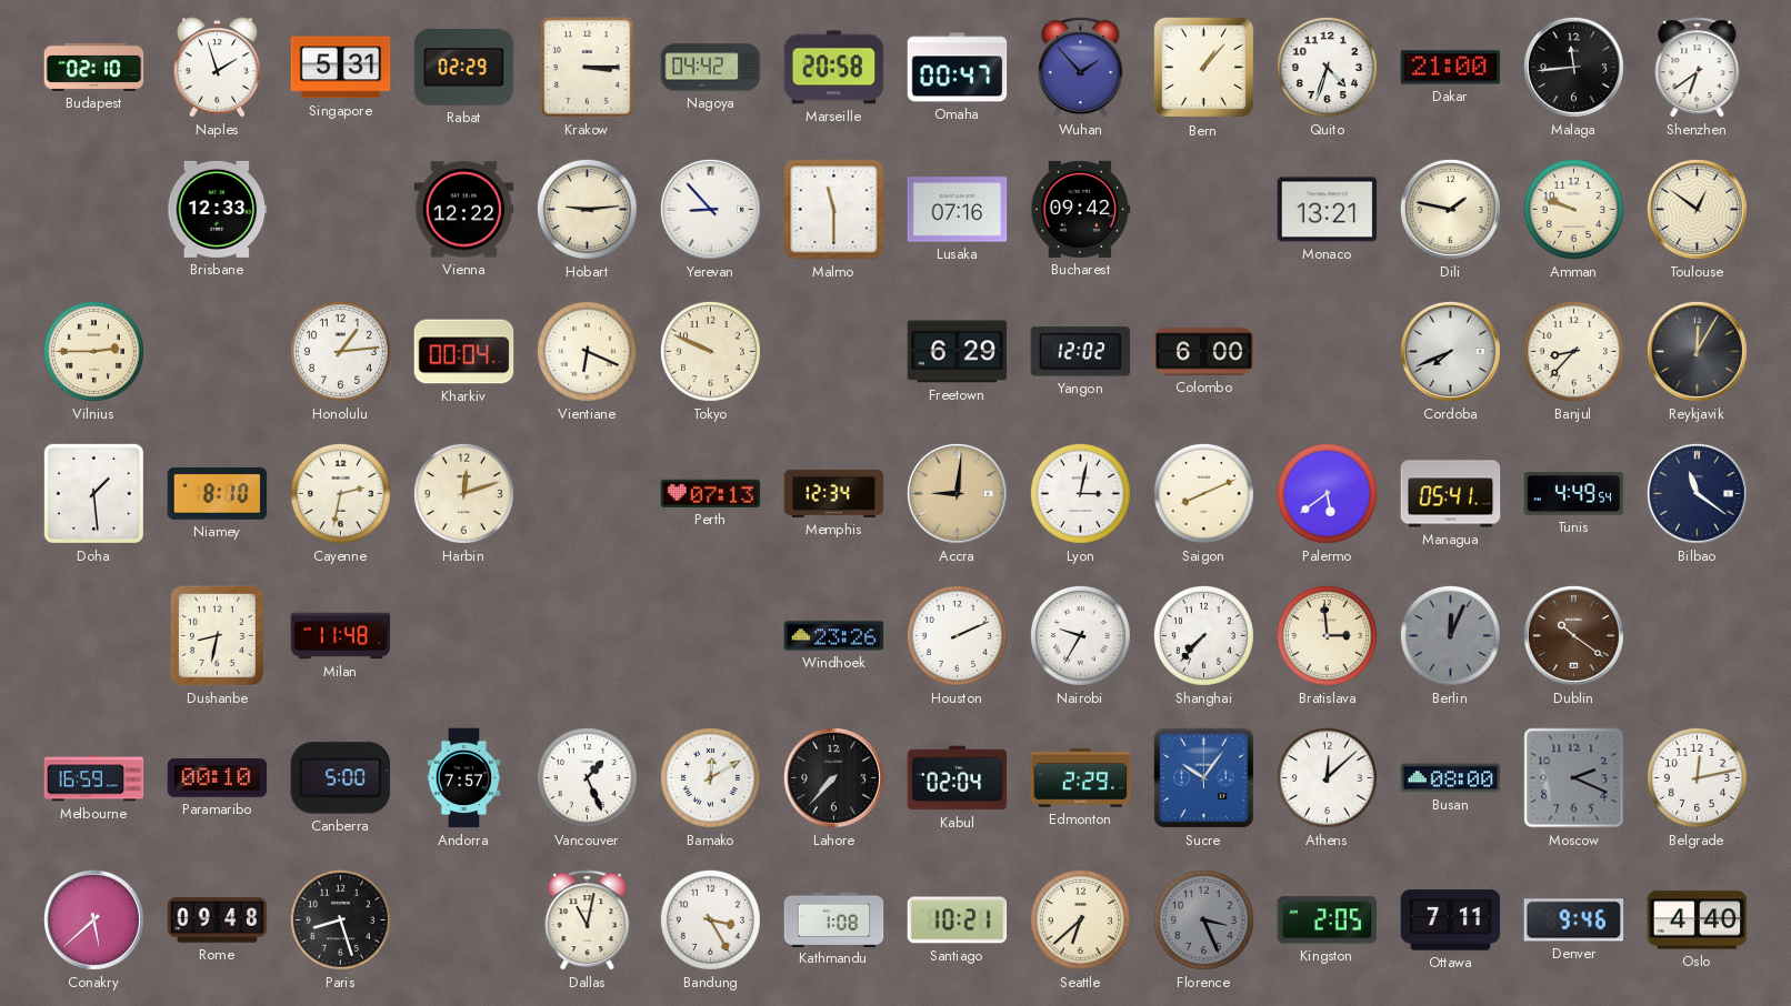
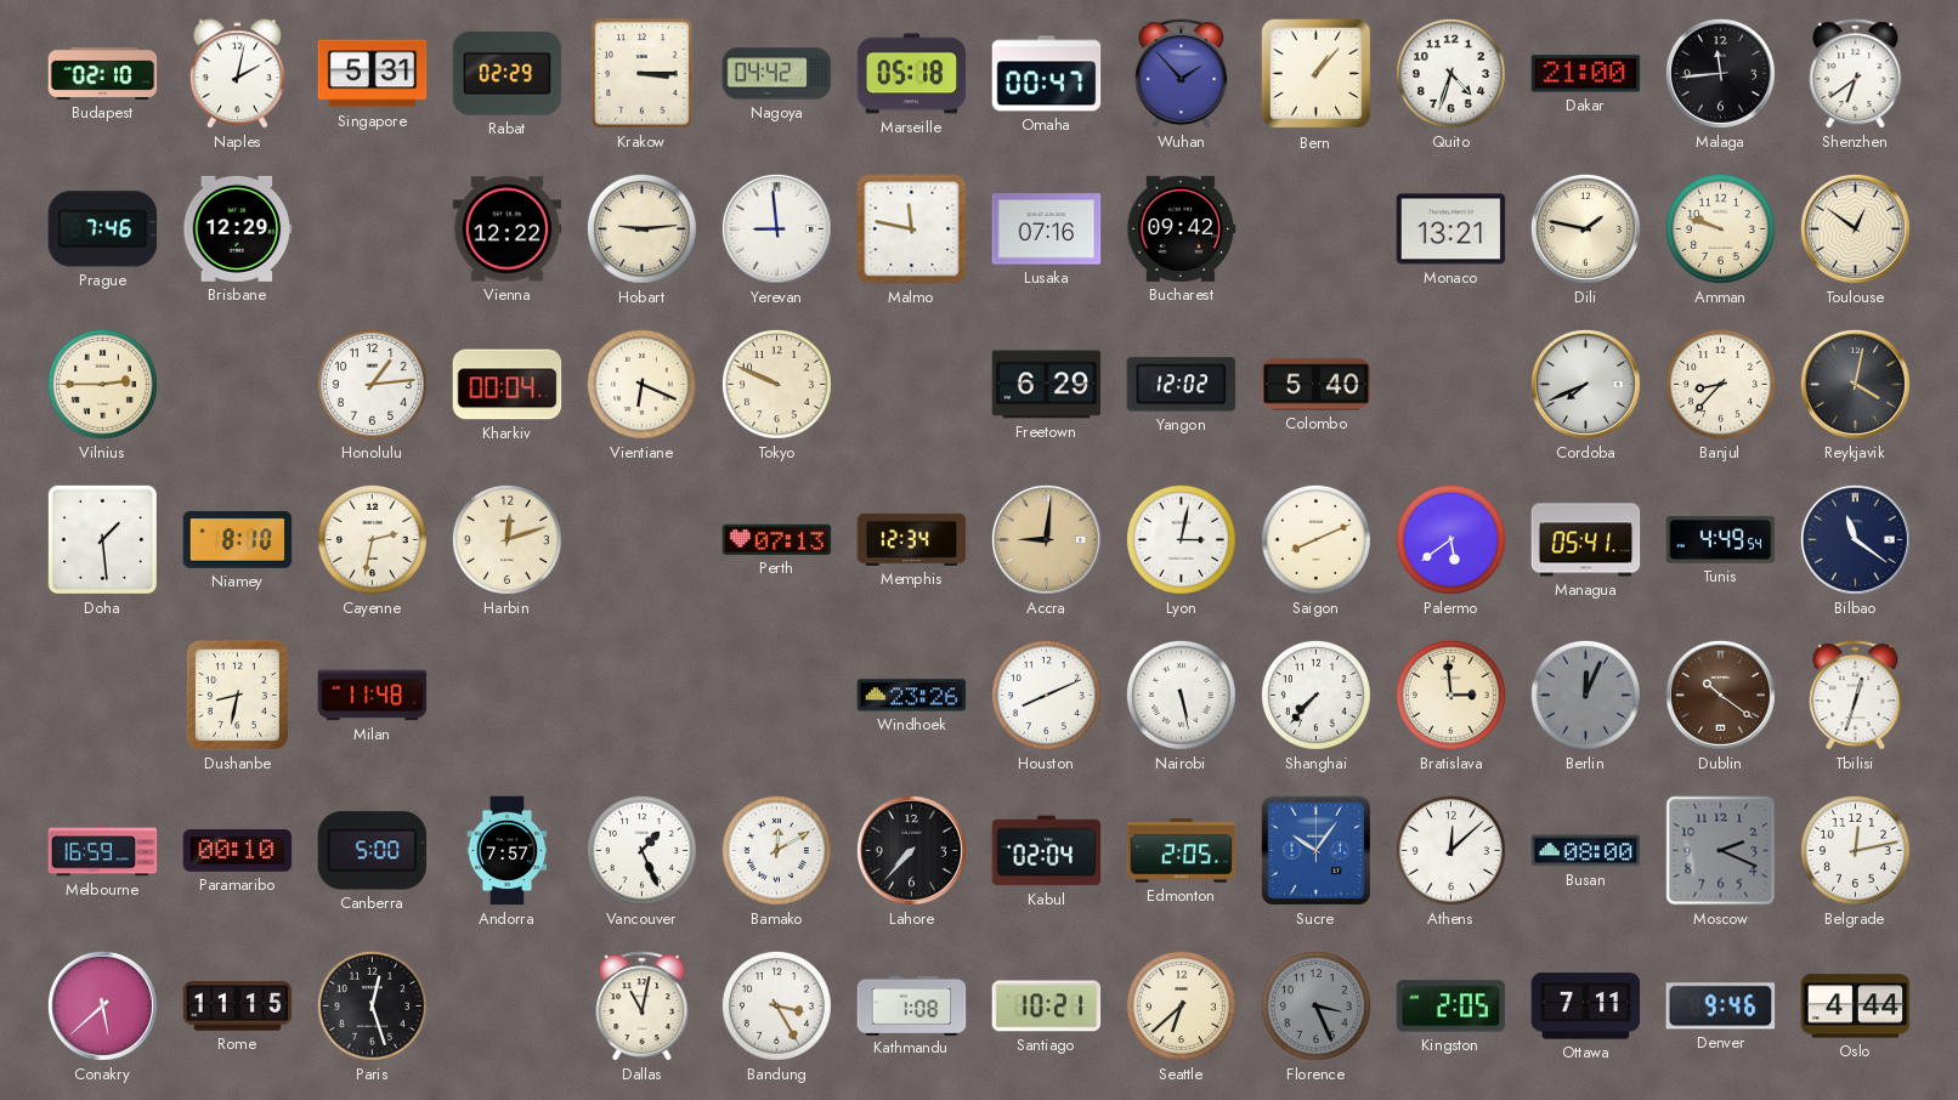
Naples: 1:57 -> 2:02 (237, 74)
Marseille: 20:58 -> 05:18 (912, 74)
Prague: none -> 7:46 (103, 229)
Brisbane: 12:33 -> 12:29 (238, 228)
Yerevan: 8:53 -> 8:59 (776, 228)
Malmo: 11:30 -> 11:47 (912, 229)
Colombo: 6:00 -> 5:40 (1317, 385)
Reykjavik: 12:05 -> 4:02 (1855, 384)
Houston: 2:11 -> 8:11 (1046, 694)
Nairobi: 9:35 -> 5:28 (1181, 694)
Tbilisi: none -> 12:33 (1856, 696)
Edmonton: 2:29 -> 2:05 (1182, 851)
Rome: 09:48 -> 11:15 (238, 1007)
Paris: 8:27 -> 12:27 (372, 1005)
Oslo: 4:40 -> 4:44 (1856, 1007)
